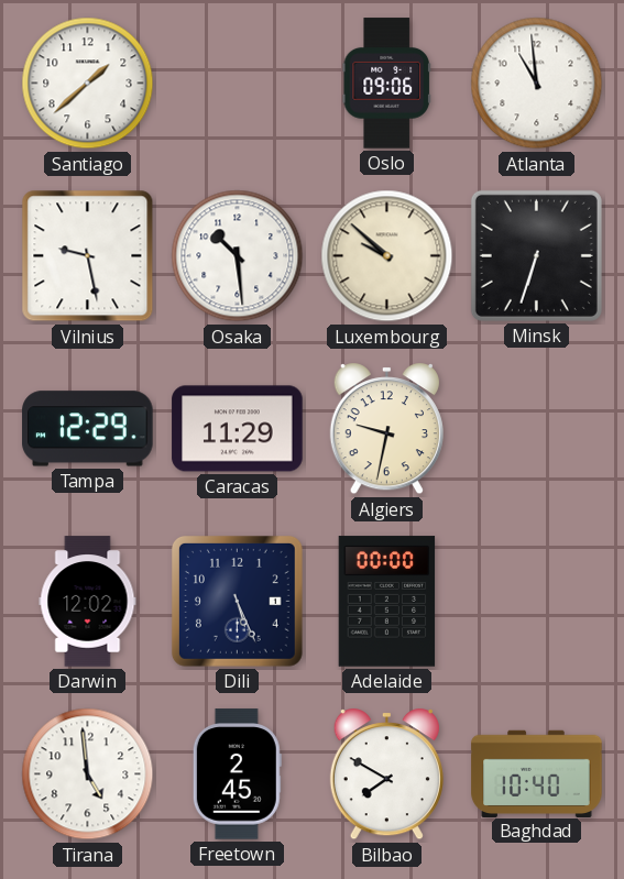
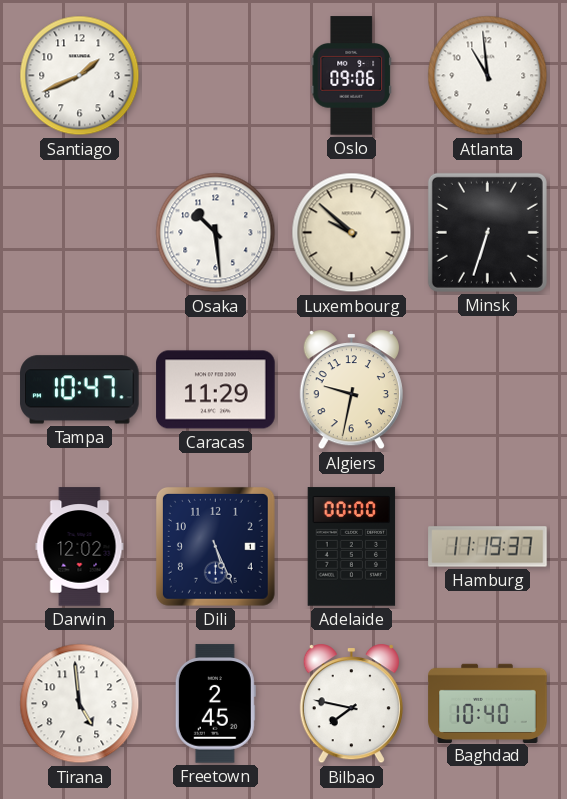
Santiago: 1:38 -> 1:41 (80, 76)
Vilnius: 9:28 -> none (88, 256)
Tampa: 12:29 -> 10:47 (80, 390)
Hamburg: none -> 11:19 (488, 547)
Bilbao: 7:50 -> 7:47 (351, 704)
